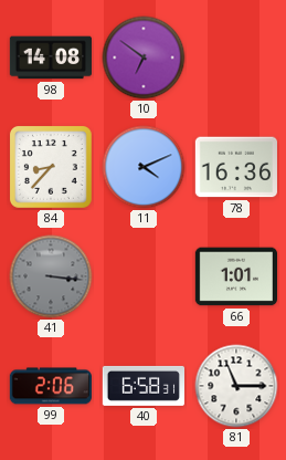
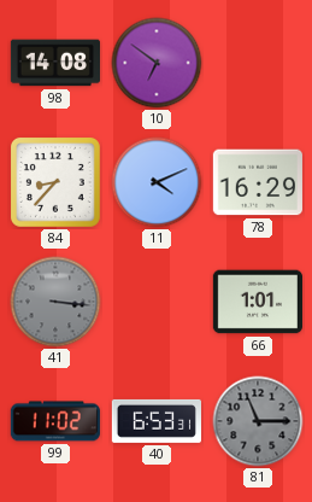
78: 16:36 -> 16:29 (257, 182)
99: 2:06 -> 11:02 (55, 421)
40: 6:58 -> 6:53 (155, 421)
81 dial: white -> grey (258, 421)
